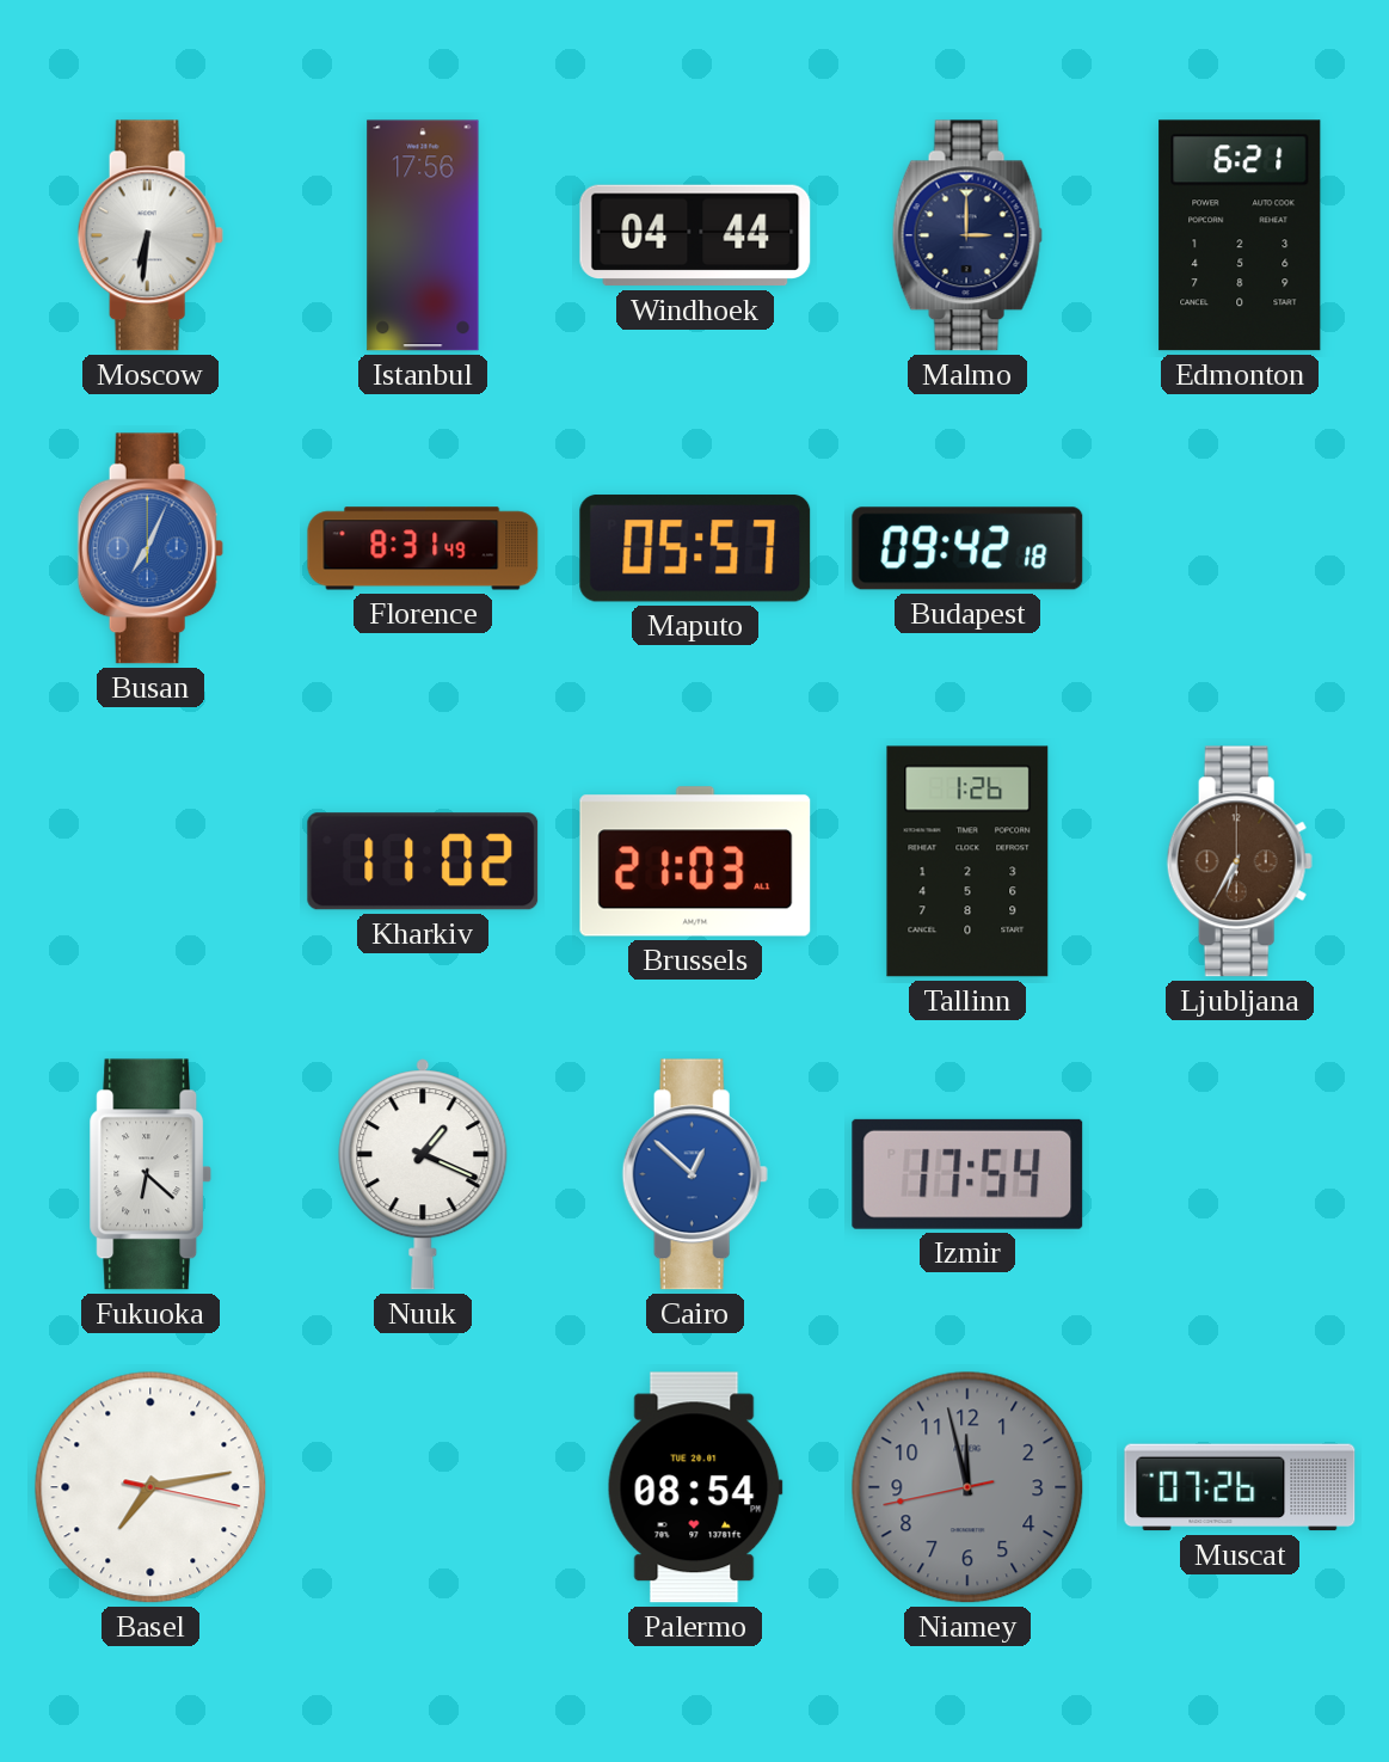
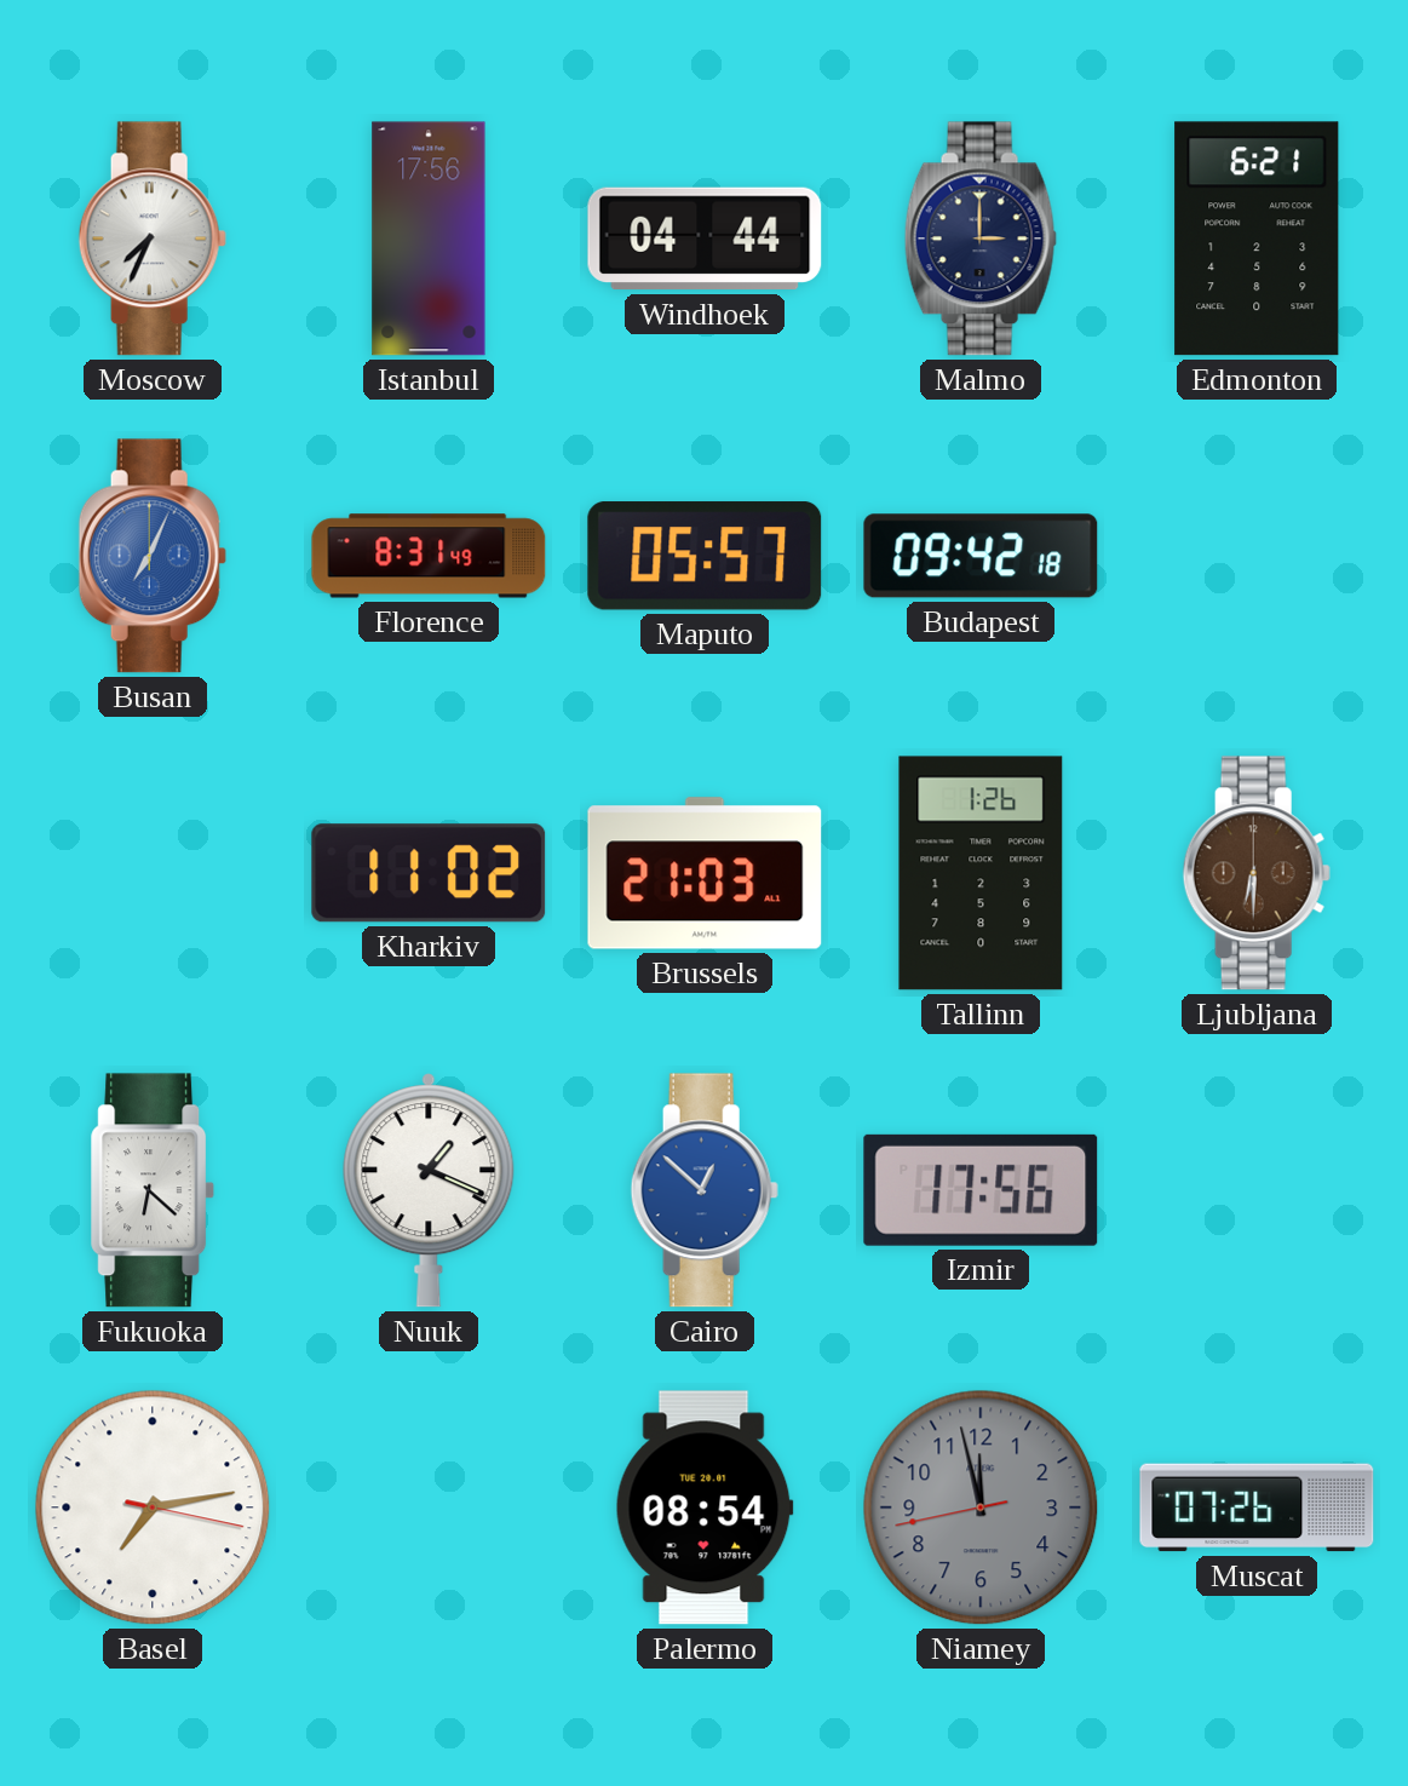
Moscow: 6:31 -> 7:34 (153, 239)
Ljubljana: 6:35 -> 6:30 (1257, 873)
Izmir: 17:54 -> 17:56 (981, 1190)
